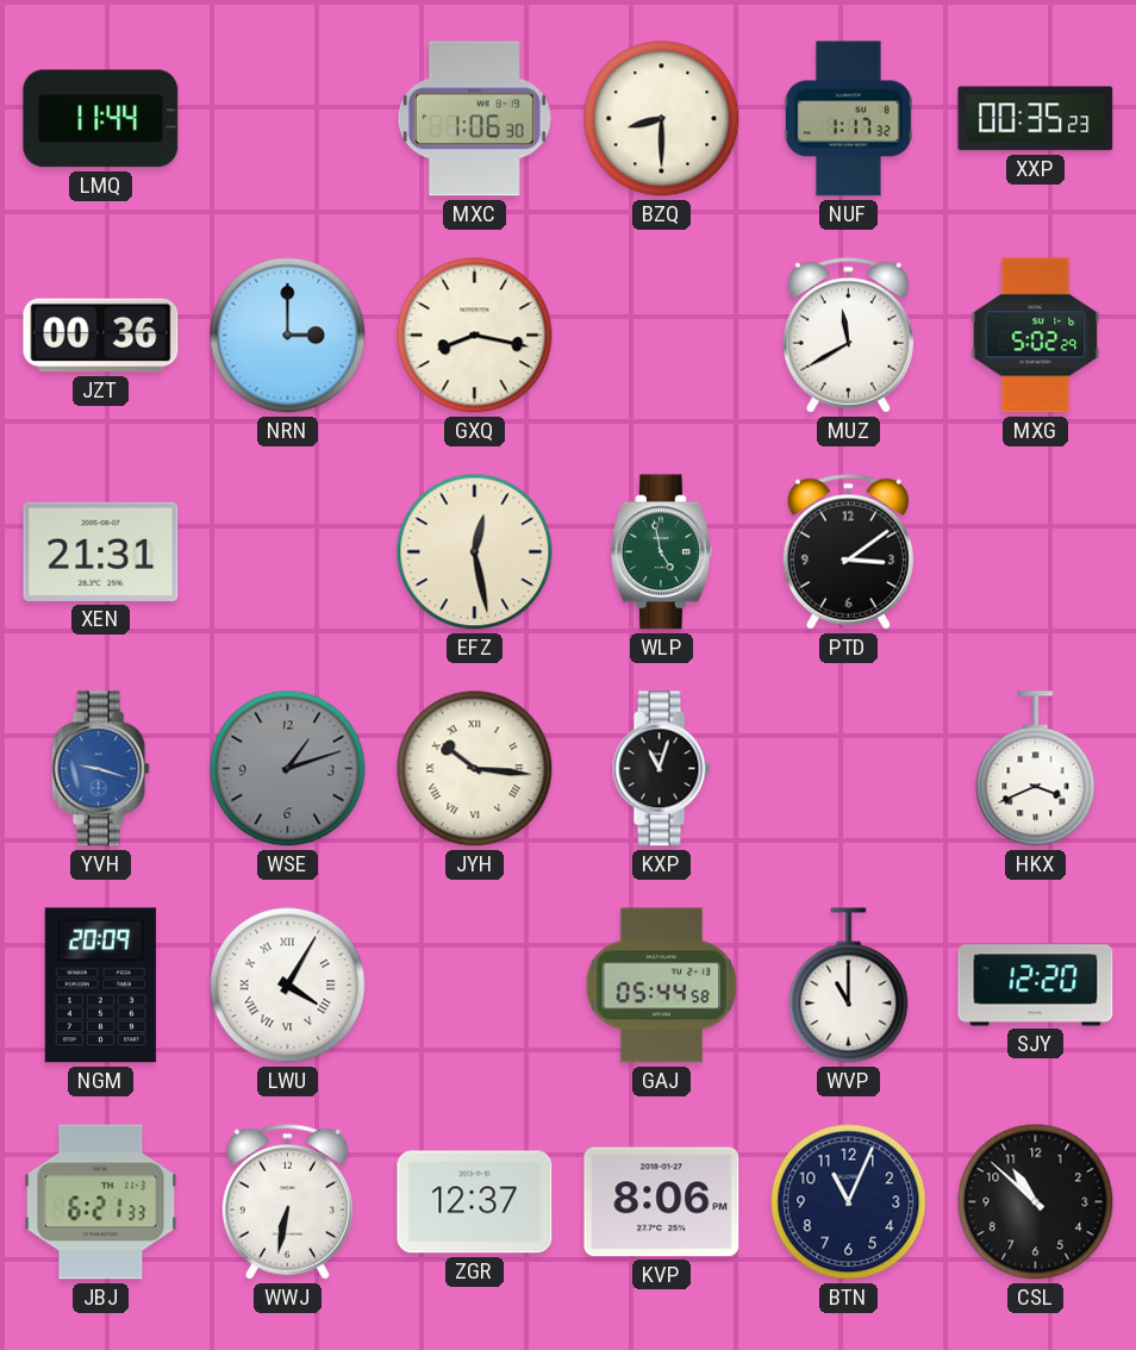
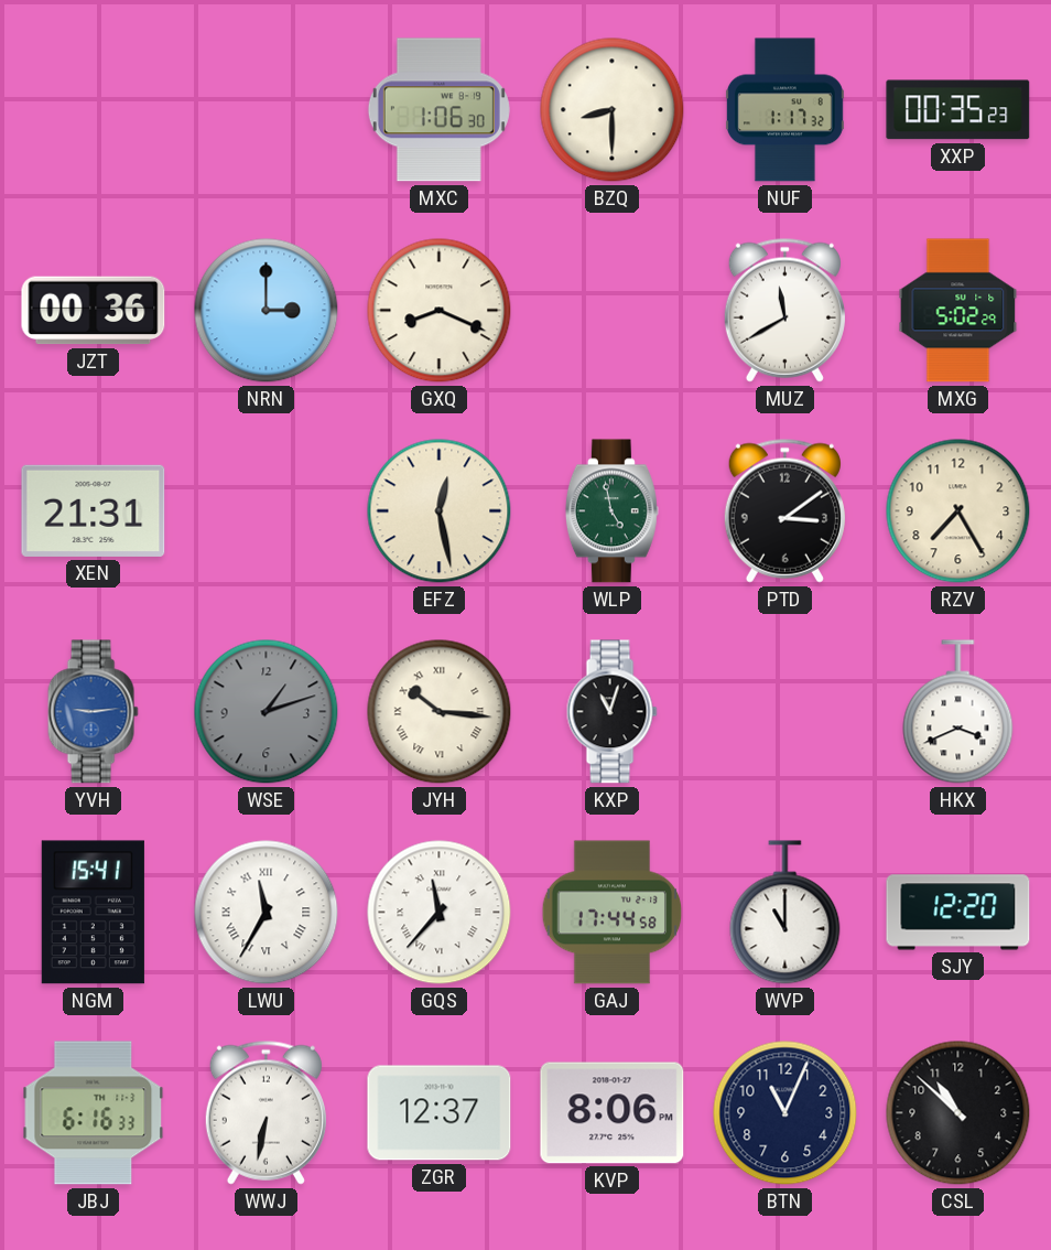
LMQ: 11:44 -> none (101, 119)
GXQ: 8:17 -> 8:19 (440, 311)
RZV: none -> 7:25 (958, 511)
YVH: 9:18 -> 9:14 (93, 712)
NGM: 20:09 -> 15:41 (93, 913)
LWU: 4:05 -> 11:35 (267, 913)
GQS: none -> 11:37 (440, 913)
GAJ: 05:44 -> 17:44 (613, 913)
JBJ: 6:21 -> 6:16 (94, 1113)
